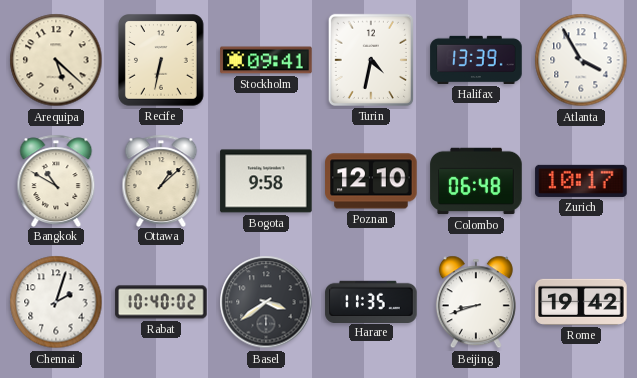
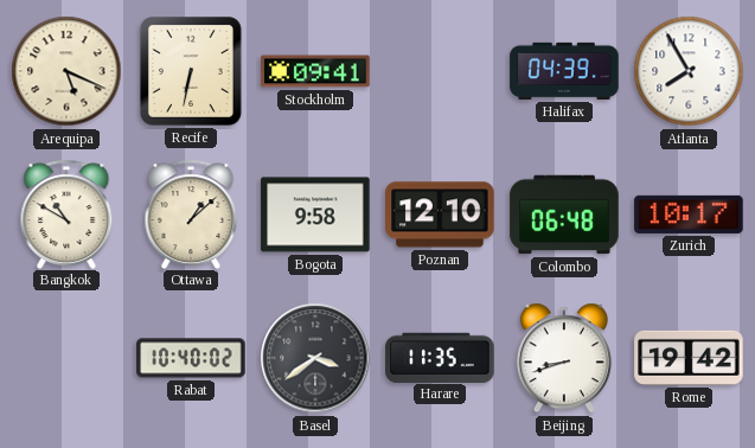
Arequipa: 5:22 -> 5:19 (66, 71)
Turin: 4:32 -> none (371, 60)
Halifax: 13:39 -> 04:39 (564, 71)
Atlanta: 3:55 -> 7:55 (689, 71)
Chennai: 2:03 -> none (56, 302)
